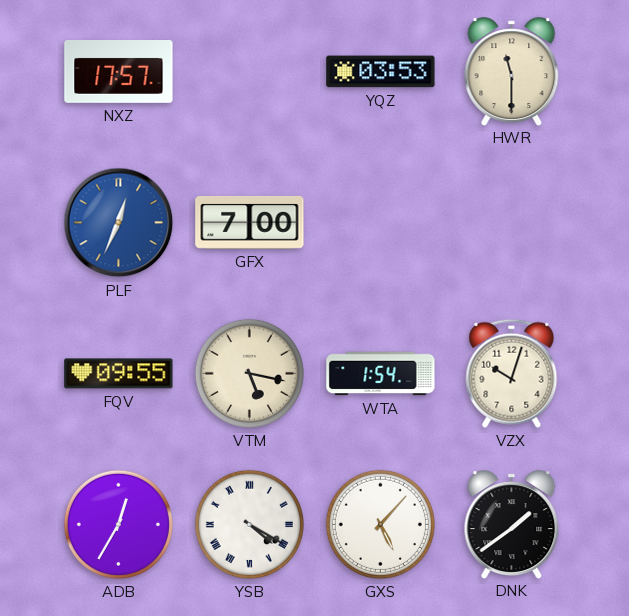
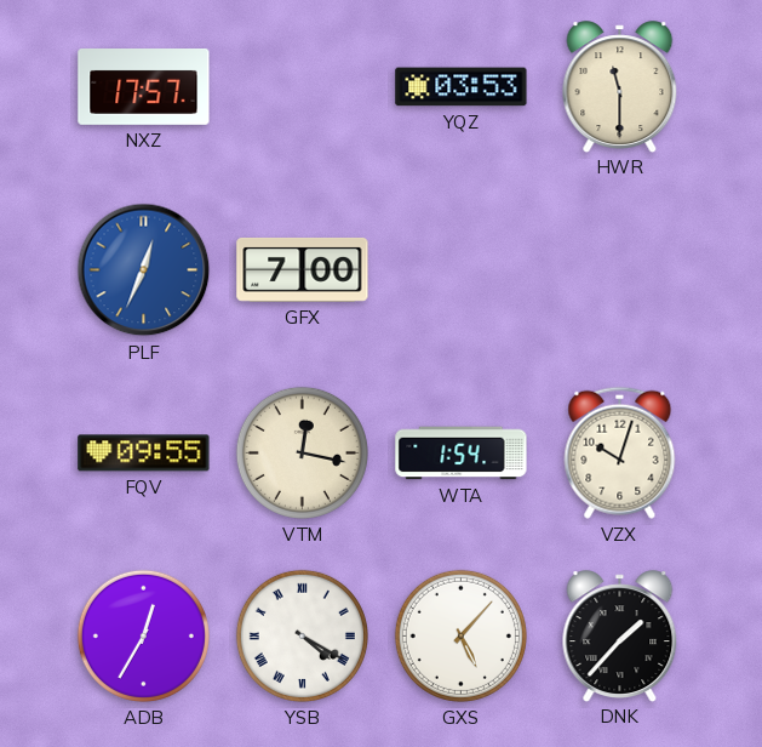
VTM: 5:17 -> 12:17 (302, 452)
DNK: 1:39 -> 1:37 (620, 635)
